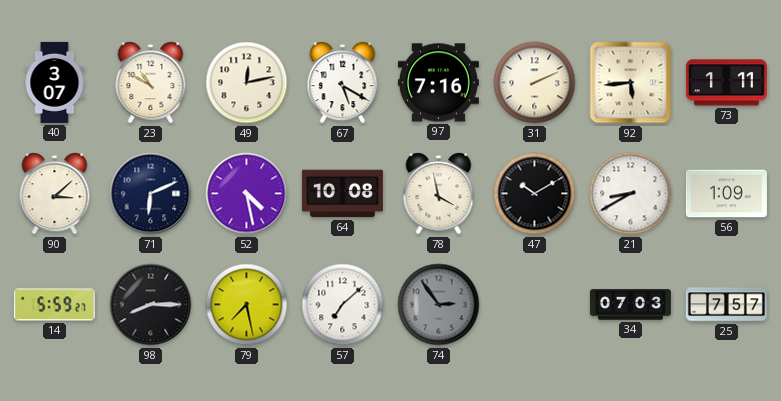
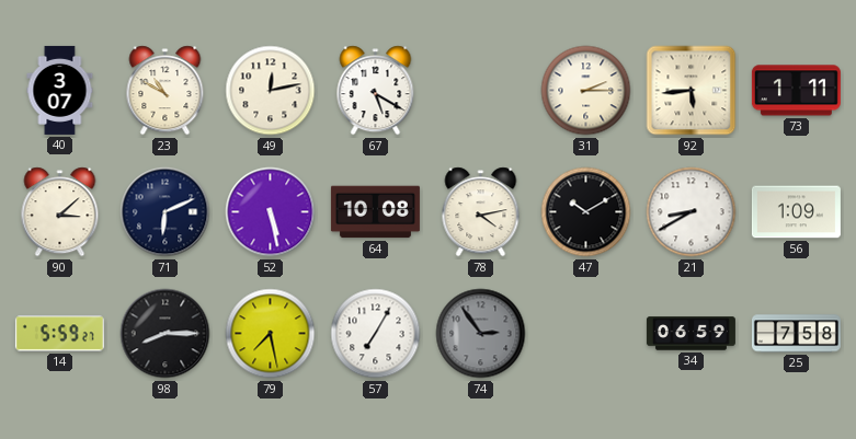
97: 7:16 -> none (438, 83)
31: 2:11 -> 2:15 (586, 91)
52: 4:28 -> 5:28 (271, 212)
78: 3:58 -> 4:13 (481, 212)
57: 7:08 -> 7:05 (376, 334)
34: 07:03 -> 06:59 (690, 334)
25: 7:57 -> 7:58 (796, 334)
